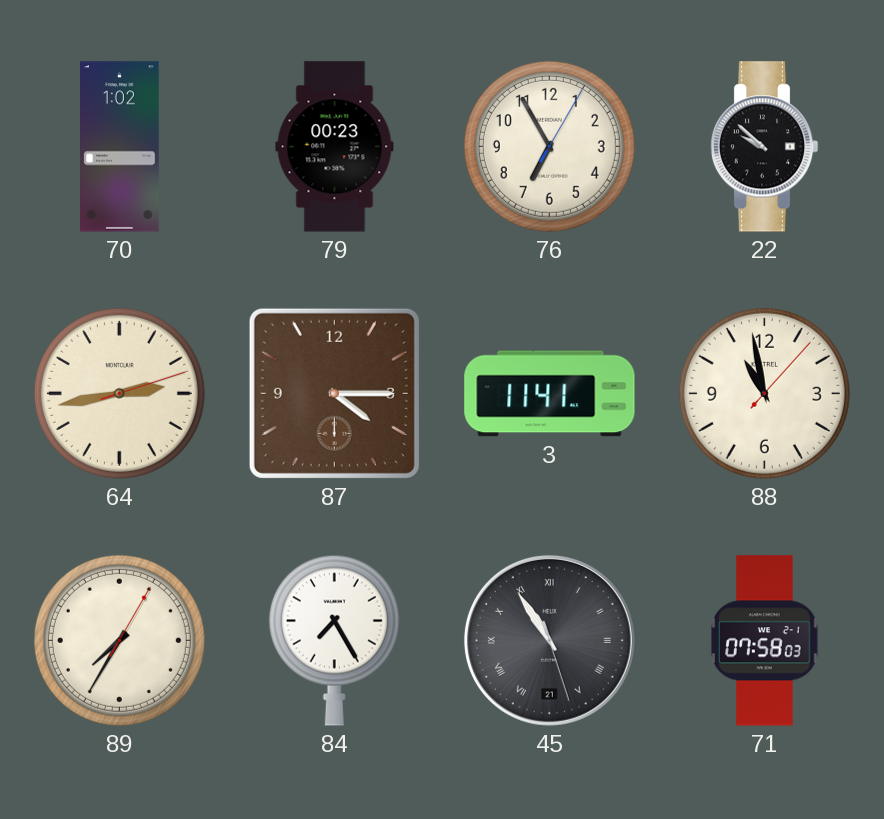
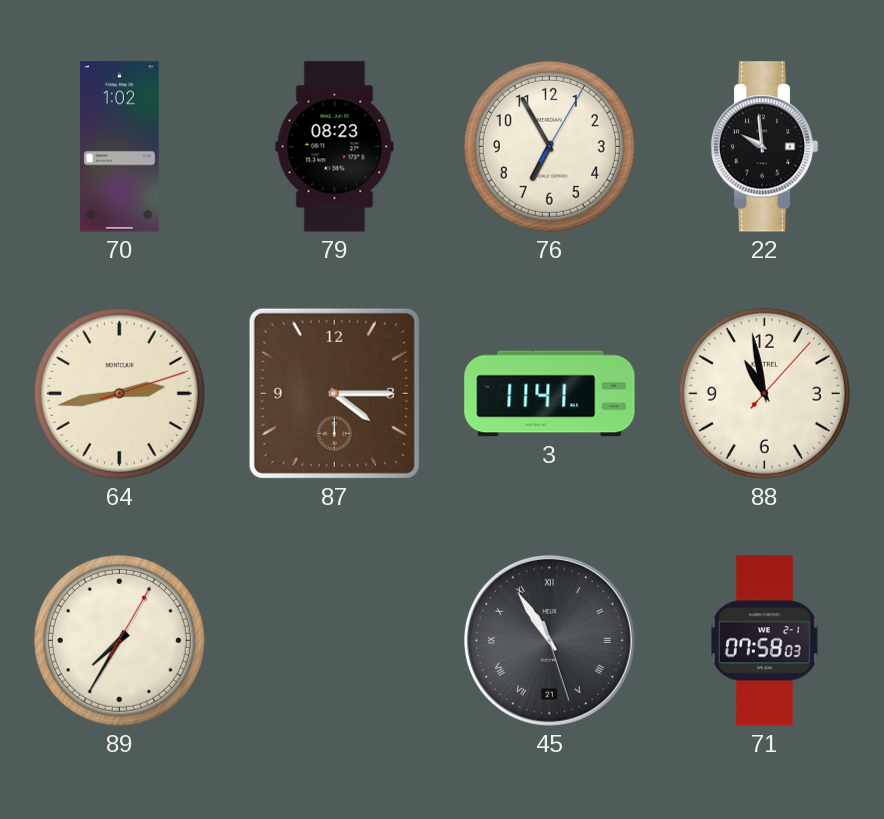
79: 00:23 -> 08:23 (335, 147)
22: 9:52 -> 9:59 (764, 147)
84: 7:25 -> none (334, 640)
